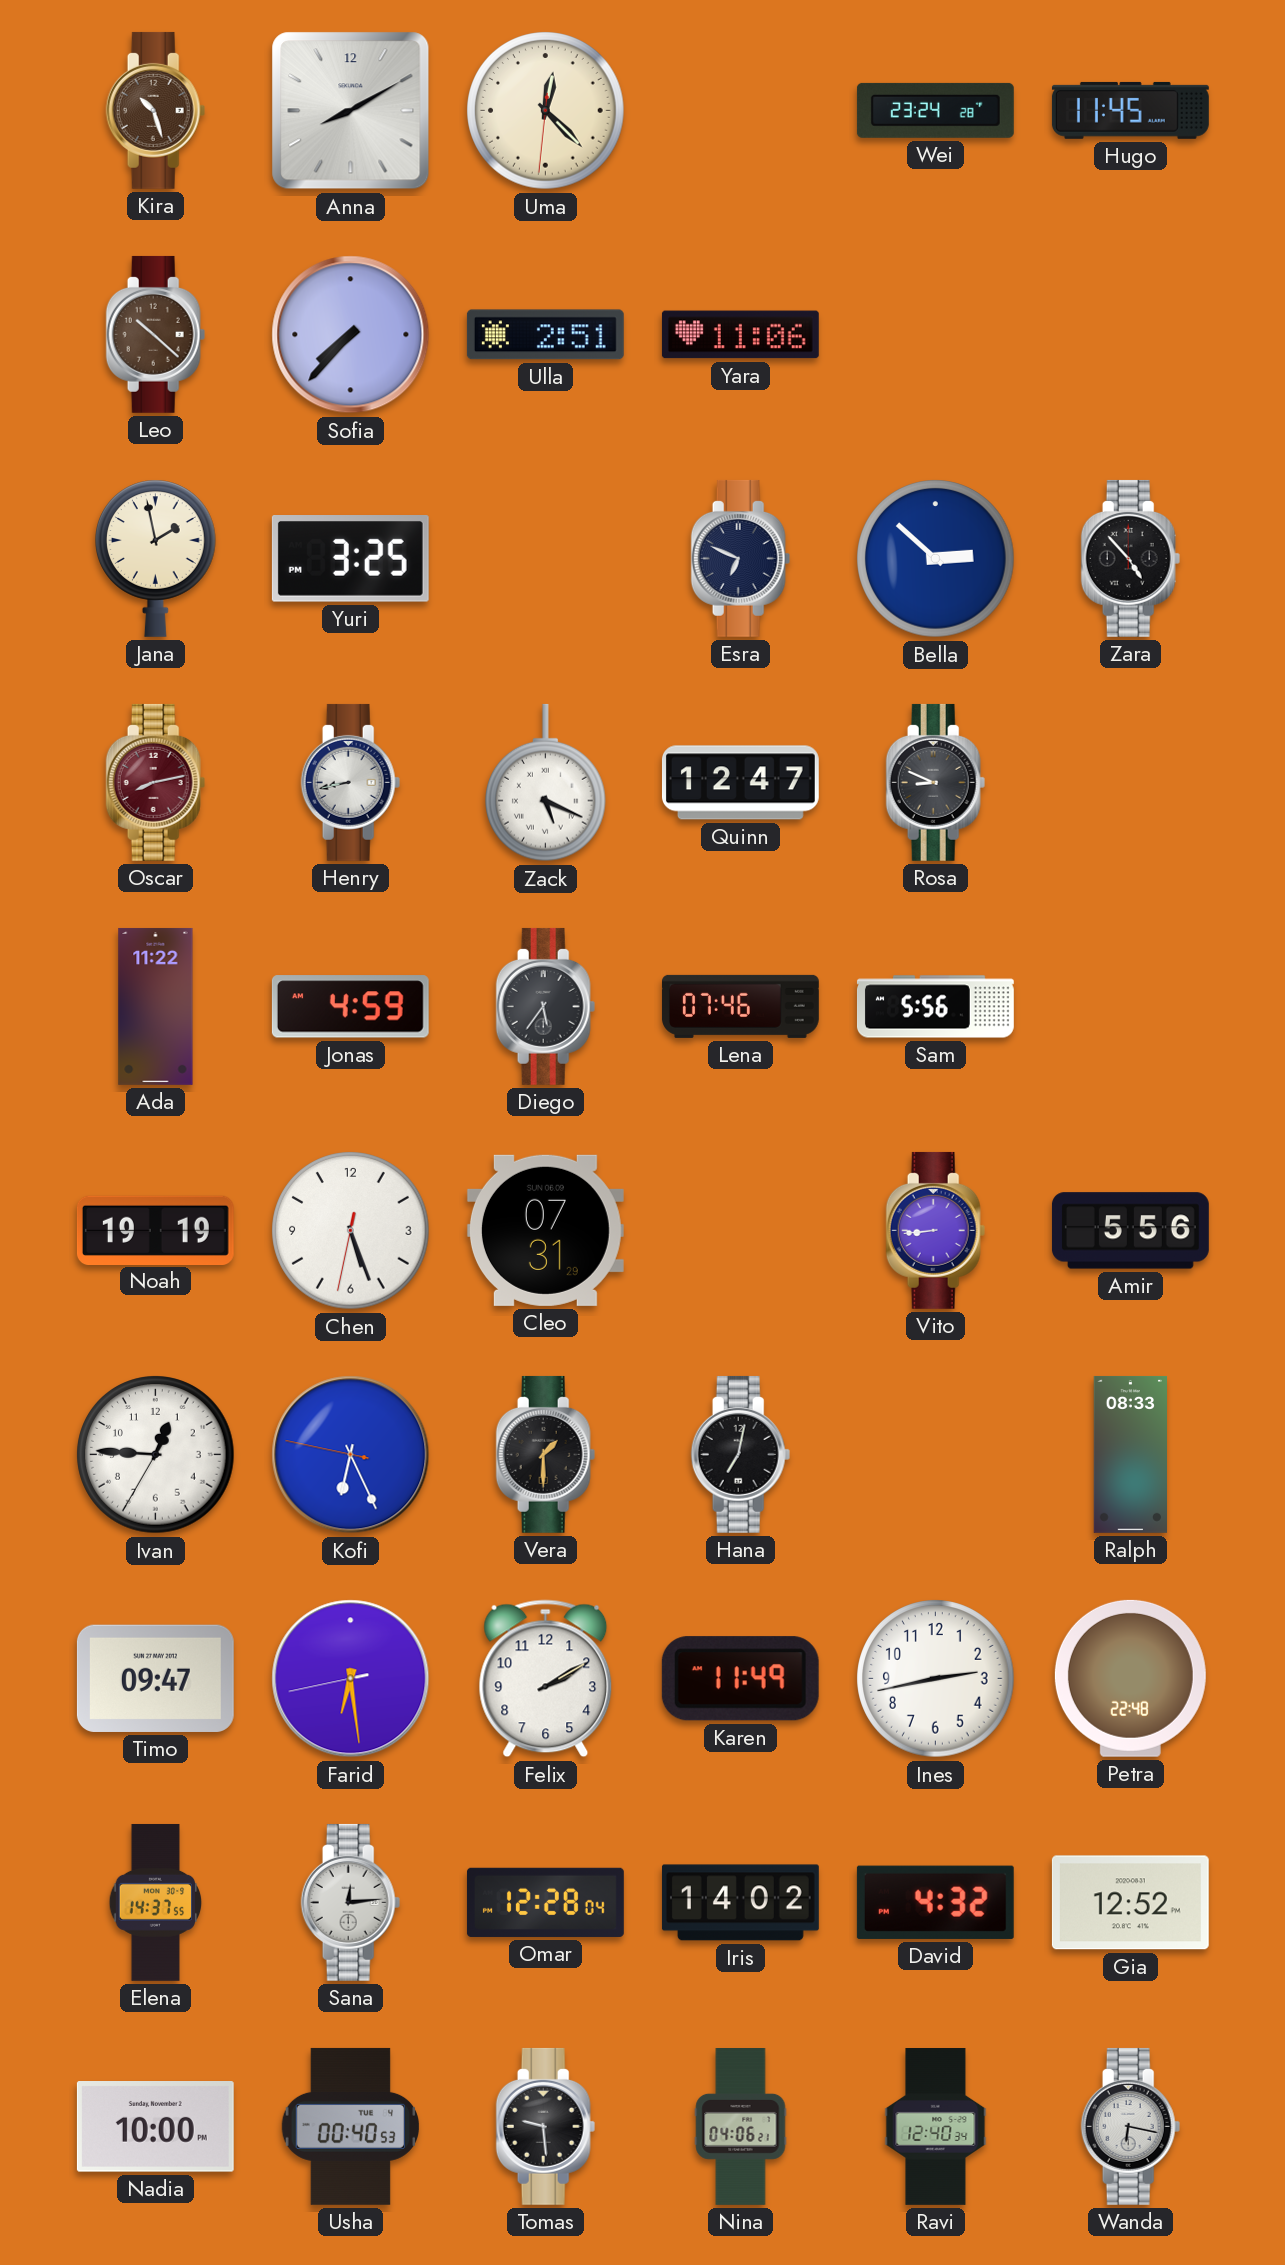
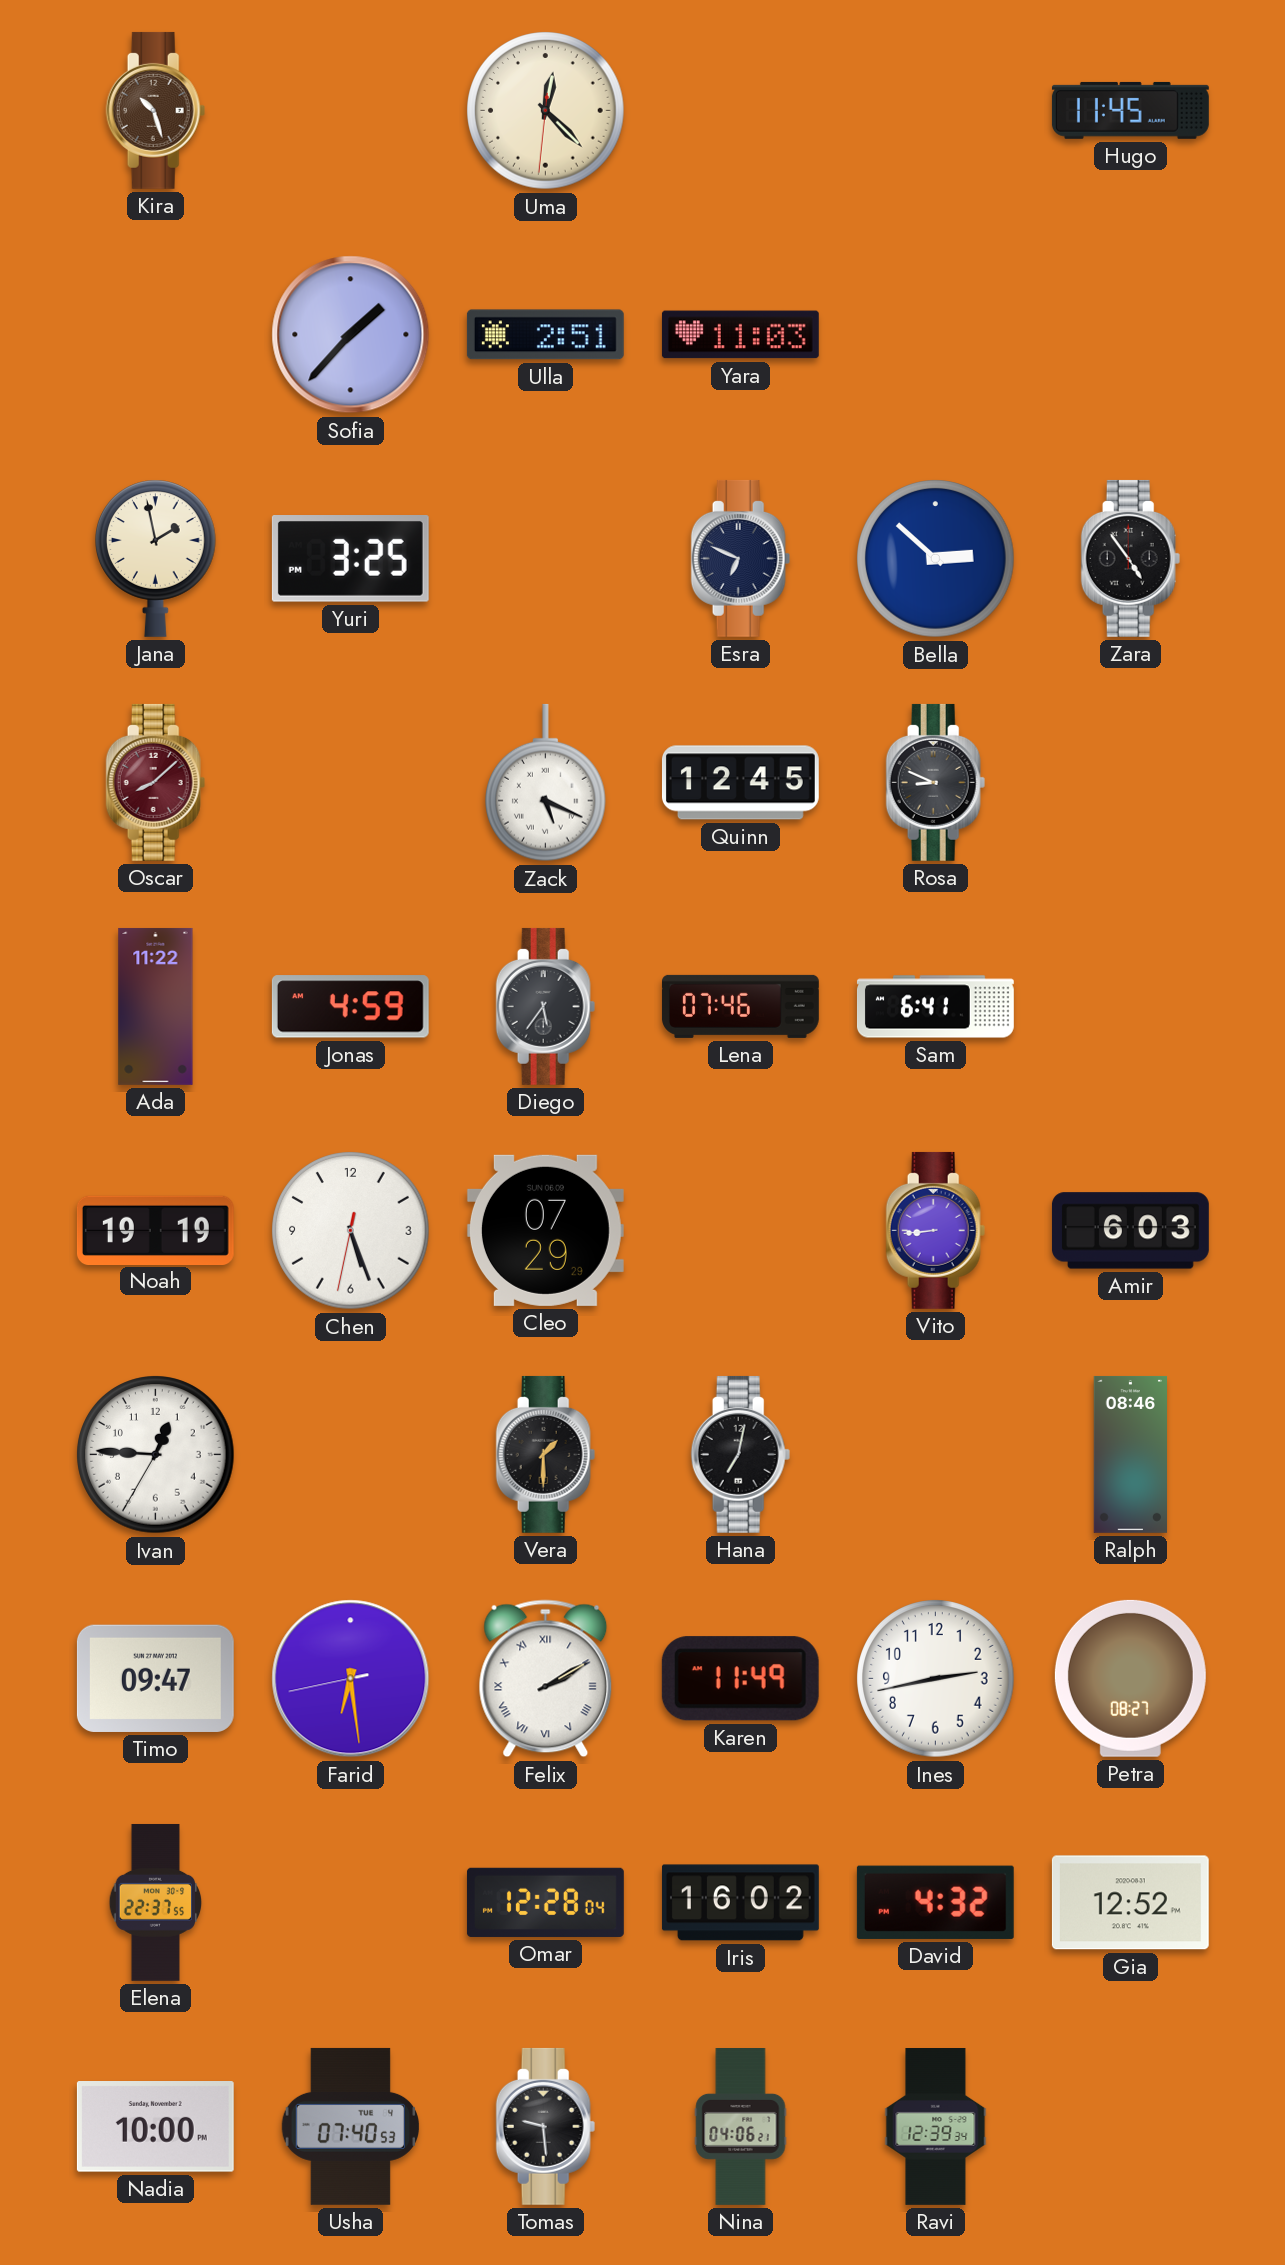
Anna: 8:10 -> none (351, 111)
Wei: 23:24 -> none (935, 110)
Leo: 10:22 -> none (156, 334)
Sofia: 7:37 -> 1:37 (351, 335)
Yara: 11:06 -> 11:03 (740, 335)
Zara: 4:53 -> 4:54 (1131, 558)
Oscar: 8:13 -> 8:08 (156, 782)
Henry: 8:43 -> none (351, 782)
Quinn: 12:47 -> 12:45 (740, 783)
Sam: 5:56 -> 6:41 (935, 1007)
Cleo: 07:31 -> 07:29 (545, 1230)
Amir: 5:56 -> 6:03 (1130, 1231)
Kofi: 6:25 -> none (351, 1455)
Ralph: 08:33 -> 08:46 (1131, 1454)
Felix numerals: Arabic -> Roman (546, 1679)
Petra: 22:48 -> 08:27 (1130, 1678)
Elena: 14:37 -> 22:37 (156, 1902)
Sana: 12:14 -> none (351, 1902)
Iris: 14:02 -> 16:02 (740, 1903)
Usha: 00:40 -> 07:40 (350, 2126)
Ravi: 12:40 -> 12:39 (936, 2127)
Wanda: 6:17 -> none (1131, 2126)
